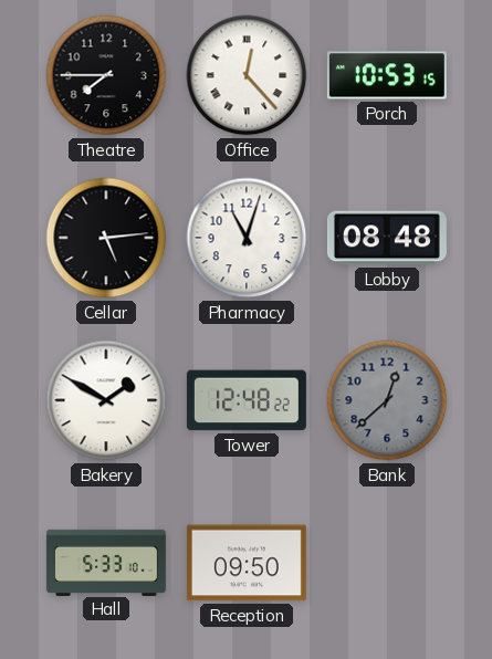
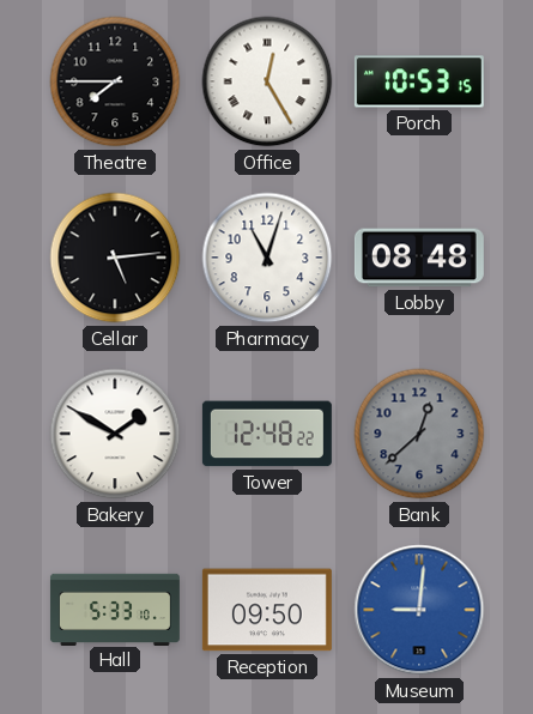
Office: 12:23 -> 12:25 (267, 81)
Museum: none -> 9:01 (419, 610)
